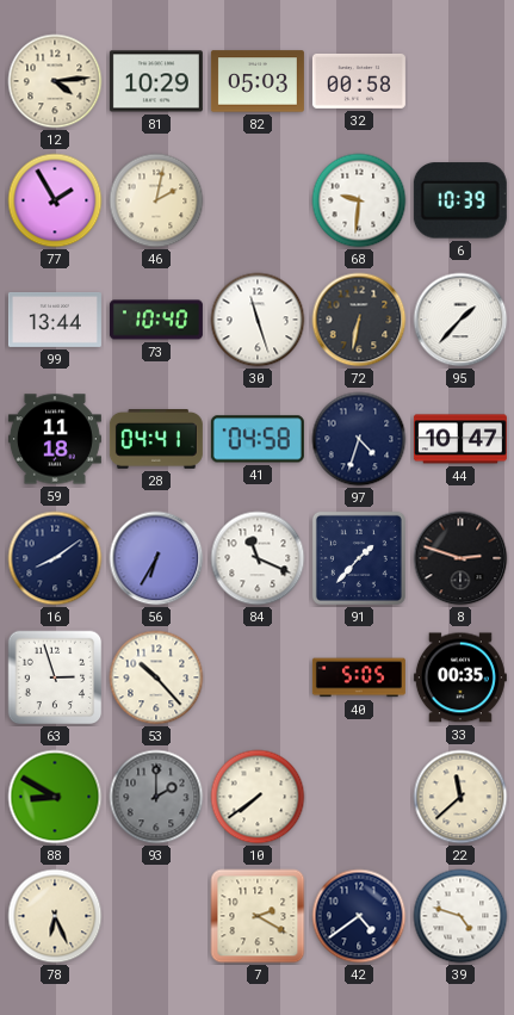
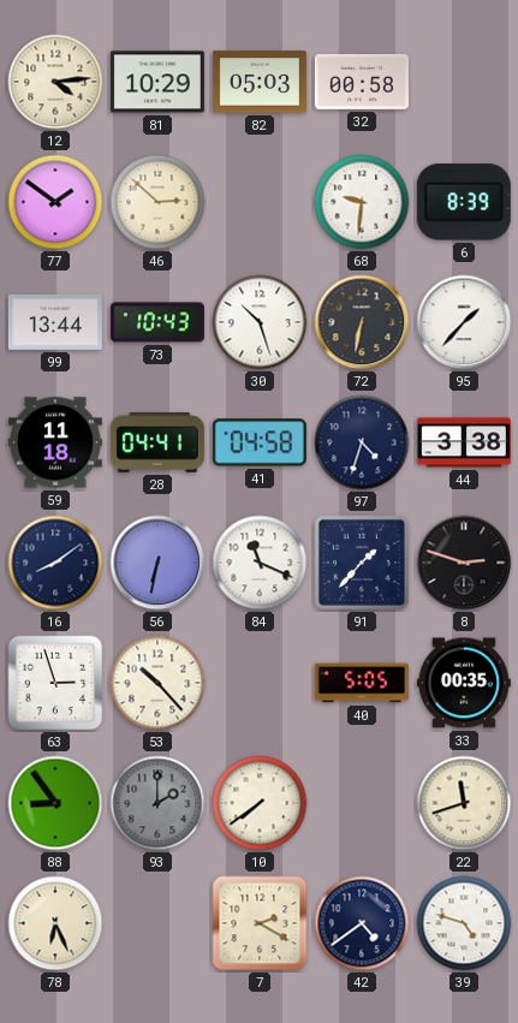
77: 1:55 -> 1:51 (55, 202)
46: 2:02 -> 2:52 (157, 202)
6: 10:39 -> 8:39 (464, 202)
73: 10:40 -> 10:43 (157, 322)
30: 11:27 -> 10:27 (260, 322)
44: 10:47 -> 3:38 (464, 442)
56: 6:35 -> 6:32 (157, 563)
88: 8:50 -> 8:54 (55, 803)
22: 11:38 -> 11:42 (464, 803)
